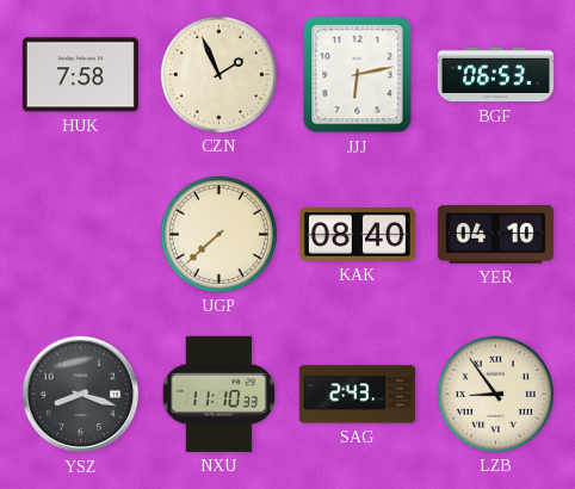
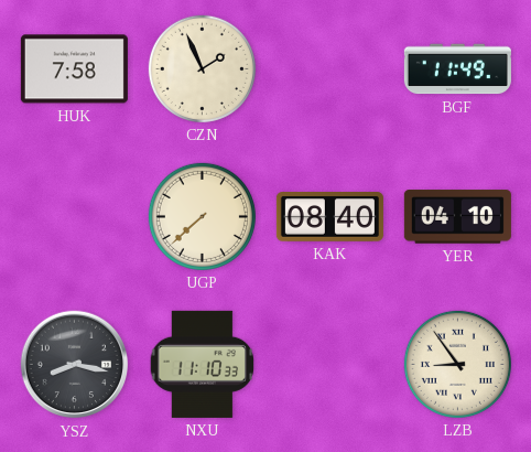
JJJ: 6:13 -> none (358, 75)
BGF: 06:53 -> 11:49 (457, 69)
YSZ: 8:18 -> 8:17 (75, 365)
SAG: 2:43 -> none (357, 395)
